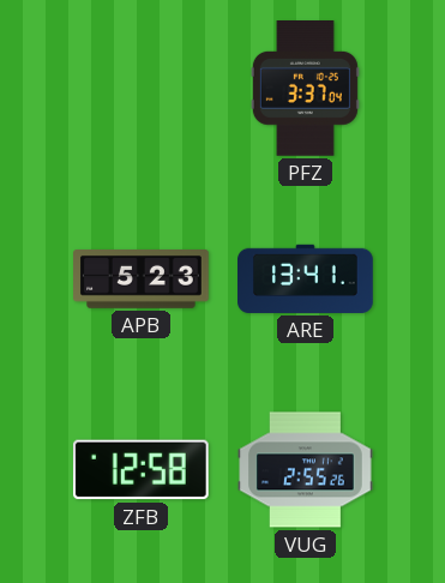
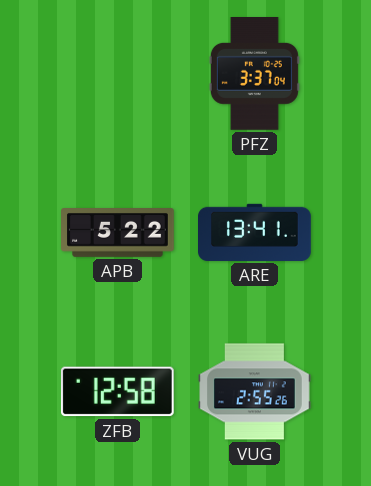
APB: 5:23 -> 5:22 (118, 233)
